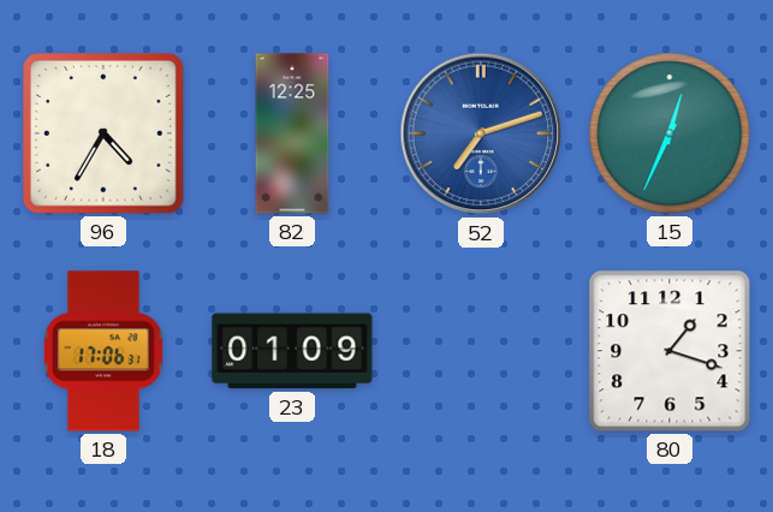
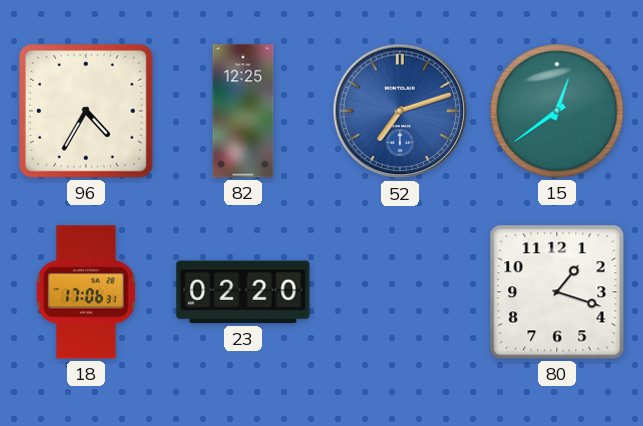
15: 12:34 -> 12:39 (557, 111)
23: 01:09 -> 02:20 (243, 292)
